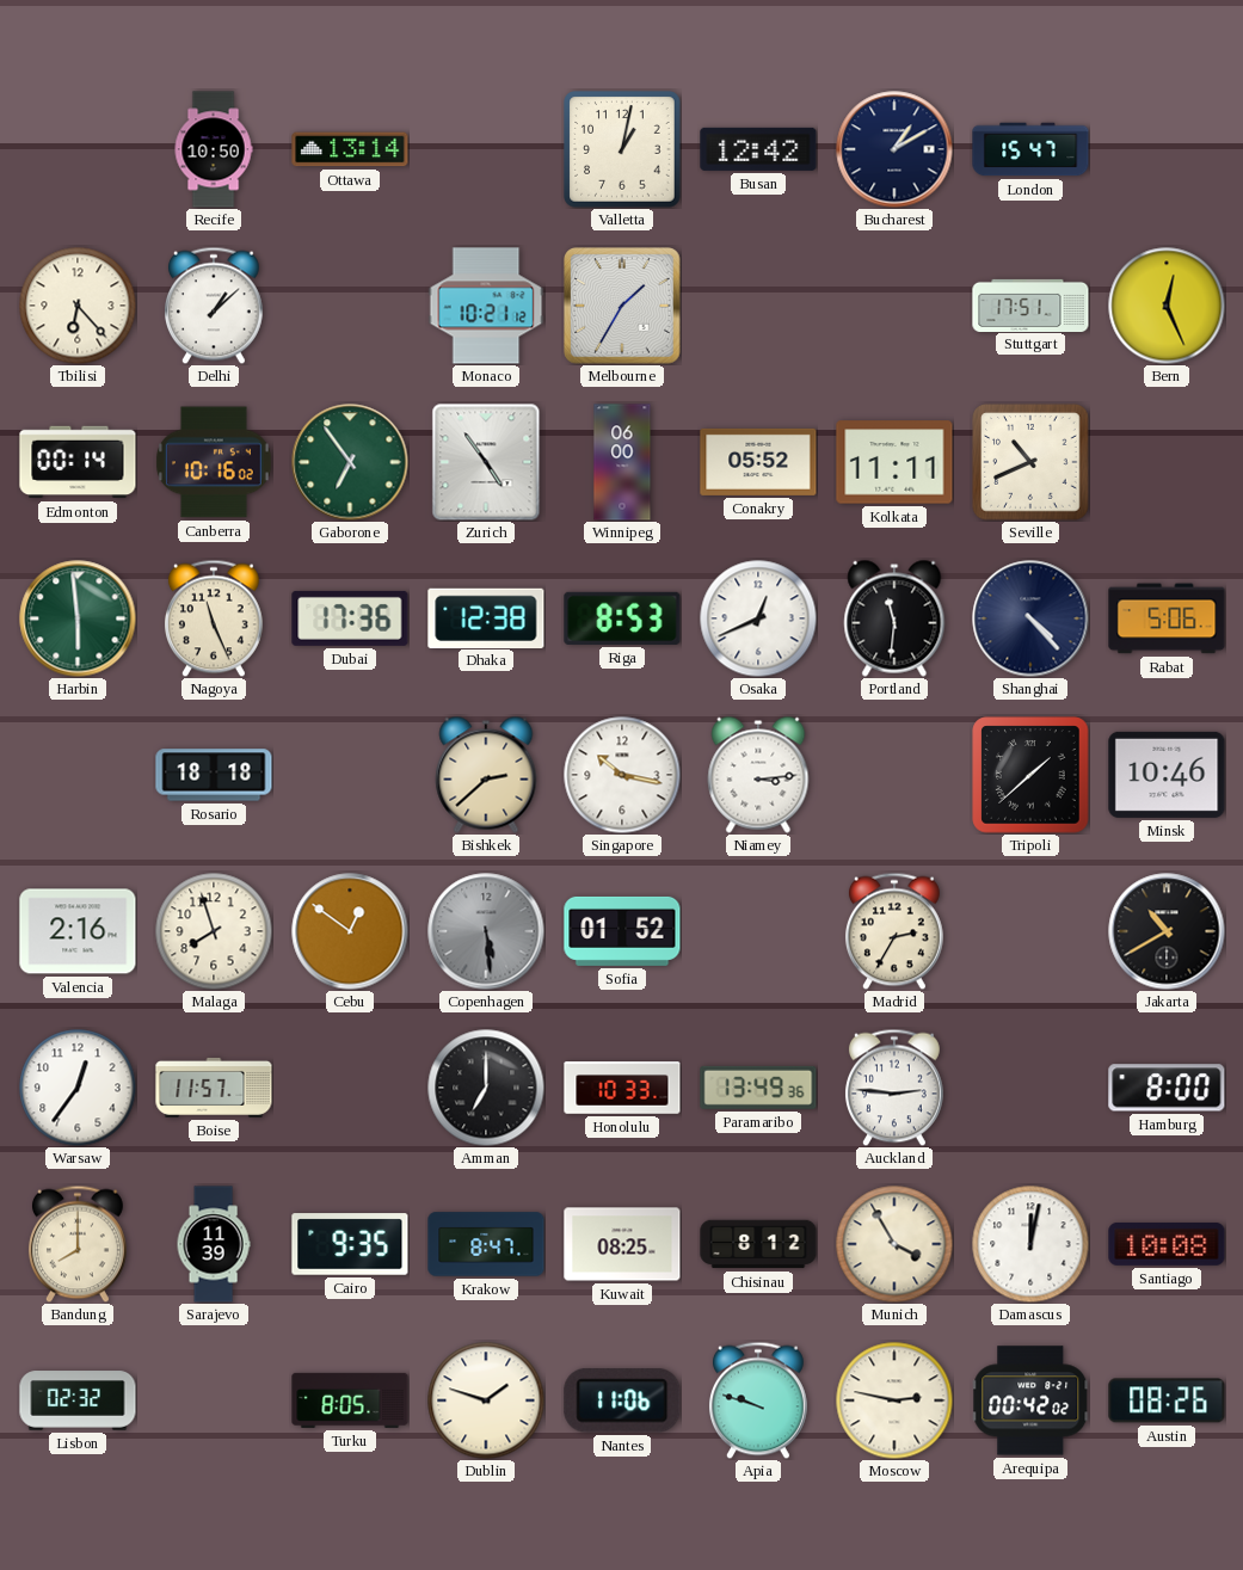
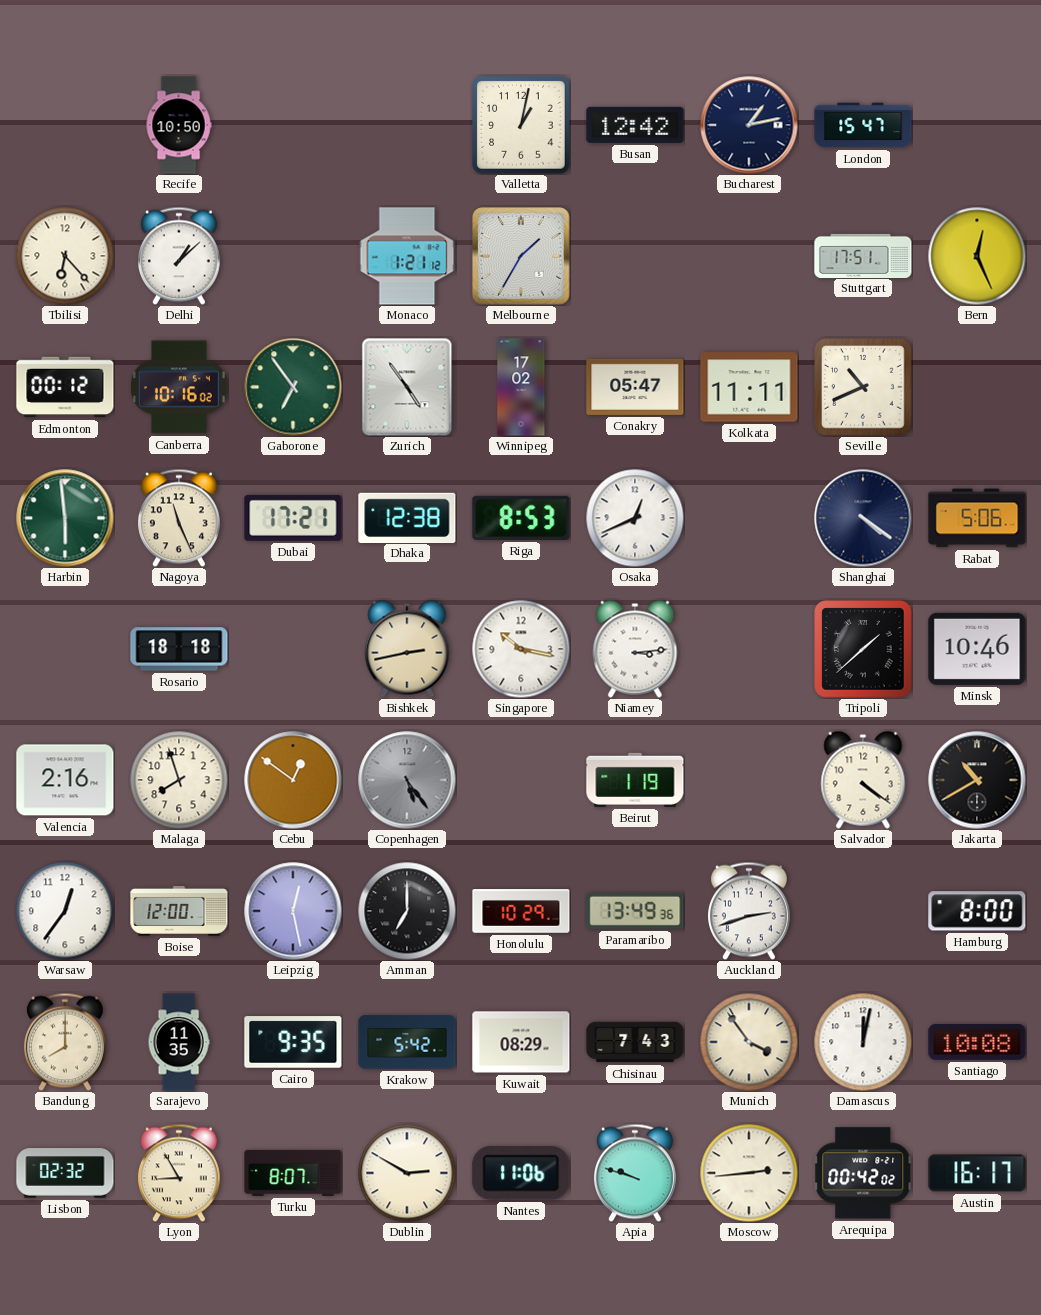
Ottawa: 13:14 -> none (350, 149)
Bucharest: 1:10 -> 1:13 (749, 125)
Monaco: 10:21 -> 1:21 (407, 256)
Edmonton: 00:14 -> 00:12 (65, 387)
Winnipeg: 06:00 -> 17:02 (521, 387)
Conakry: 05:52 -> 05:47 (635, 387)
Dubai: 17:36 -> 17:21 (293, 518)
Portland: 11:31 -> none (894, 618)
Shanghai: 4:23 -> 4:21 (863, 518)
Bishkek: 2:38 -> 2:43 (407, 649)
Copenhagen: 5:29 -> 5:24 (407, 780)
Sofia: 01:52 -> none (622, 931)
Beirut: none -> 1:19 (635, 780)
Madrid: 2:35 -> none (894, 931)
Salvador: none -> 4:21 (863, 780)
Boise: 11:57 -> 12:00 (179, 911)
Leipzig: none -> 12:28 (293, 911)
Honolulu: 10:33 -> 10:29 (521, 911)
Auckland: 2:46 -> 2:42 (749, 911)
Sarajevo: 11:39 -> 11:35 (179, 1042)
Krakow: 8:47 -> 5:42 (407, 1042)
Kuwait: 08:25 -> 08:29 (521, 1042)
Chisinau: 8:12 -> 7:43 (635, 1042)
Munich: 3:55 -> 3:54 (749, 1042)
Lyon: none -> 8:55 (179, 1173)
Turku: 8:05 -> 8:07 (293, 1173)
Dublin: 1:48 -> 2:50 (407, 1173)
Moscow: 2:47 -> 2:44 (749, 1173)
Austin: 08:26 -> 16:17 (977, 1173)
